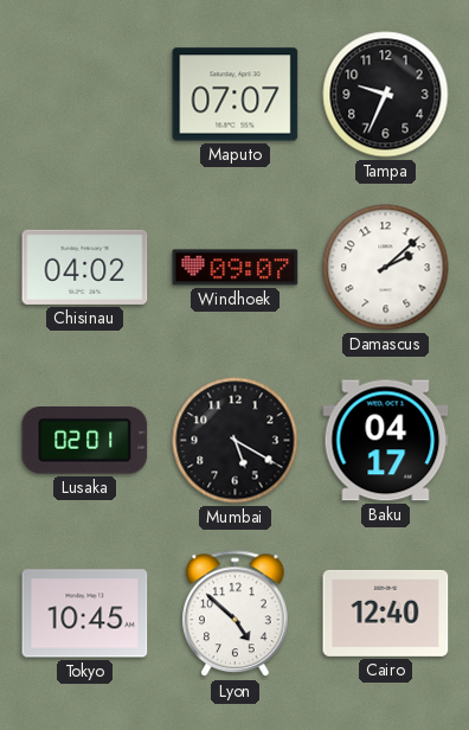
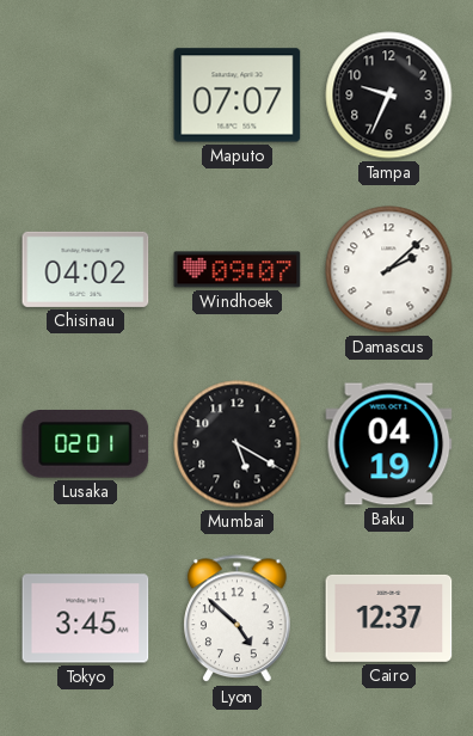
Baku: 04:17 -> 04:19 (389, 444)
Tokyo: 10:45 -> 3:45 (86, 619)
Cairo: 12:40 -> 12:37 (389, 618)
